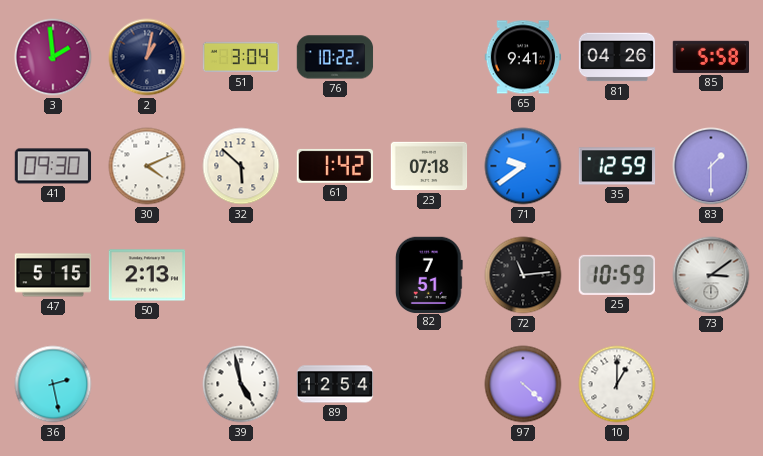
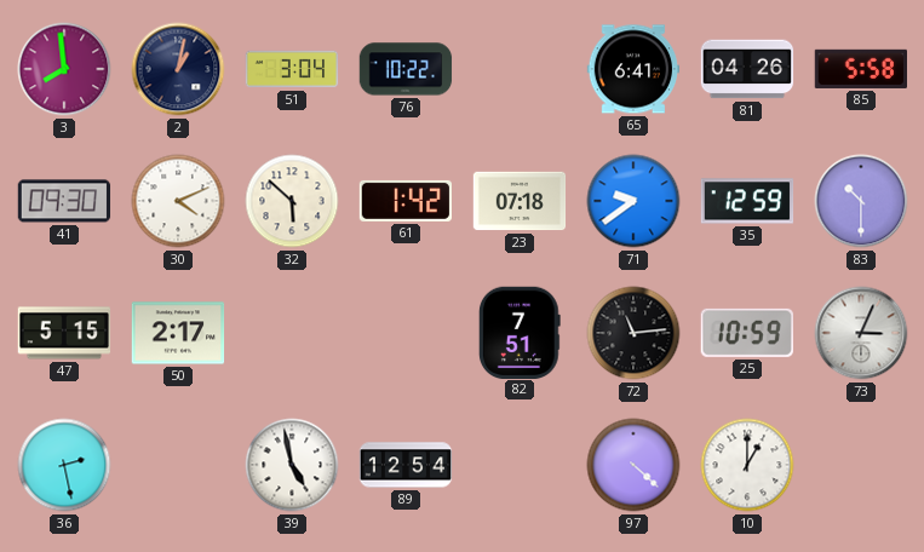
3: 1:59 -> 7:59 (64, 69)
65: 9:41 -> 6:41 (633, 69)
83: 1:30 -> 10:30 (861, 201)
50: 2:13 -> 2:17 (178, 333)
73: 3:09 -> 3:04 (861, 333)
